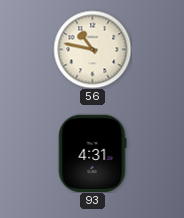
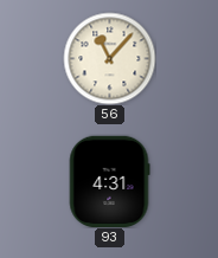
56: 10:47 -> 11:07 (109, 58)
